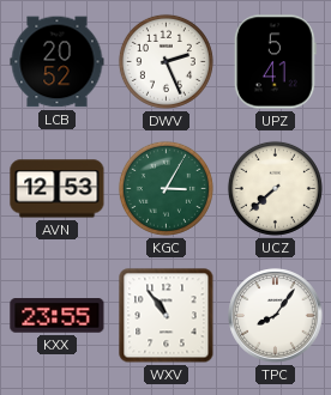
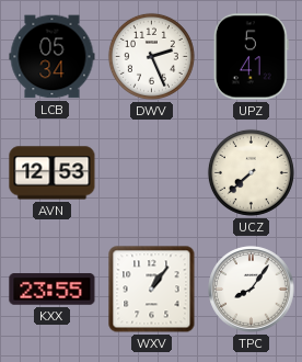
LCB: 20:52 -> 05:34 (53, 57)
KGC: 3:05 -> none (165, 188)
WXV: 10:54 -> 1:06 (152, 290)
